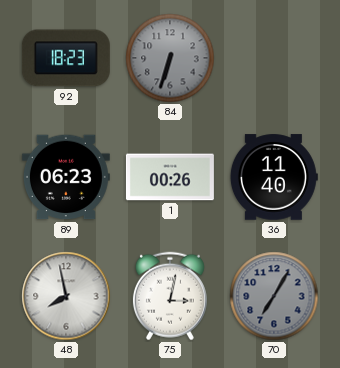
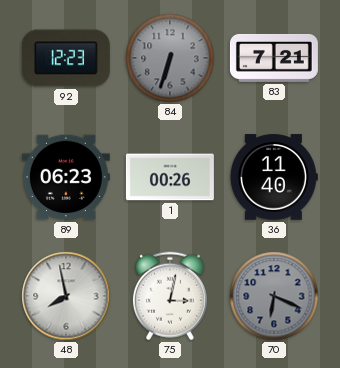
92: 18:23 -> 12:23 (66, 58)
83: none -> 7:21 (274, 58)
70: 7:05 -> 6:19 (274, 296)
